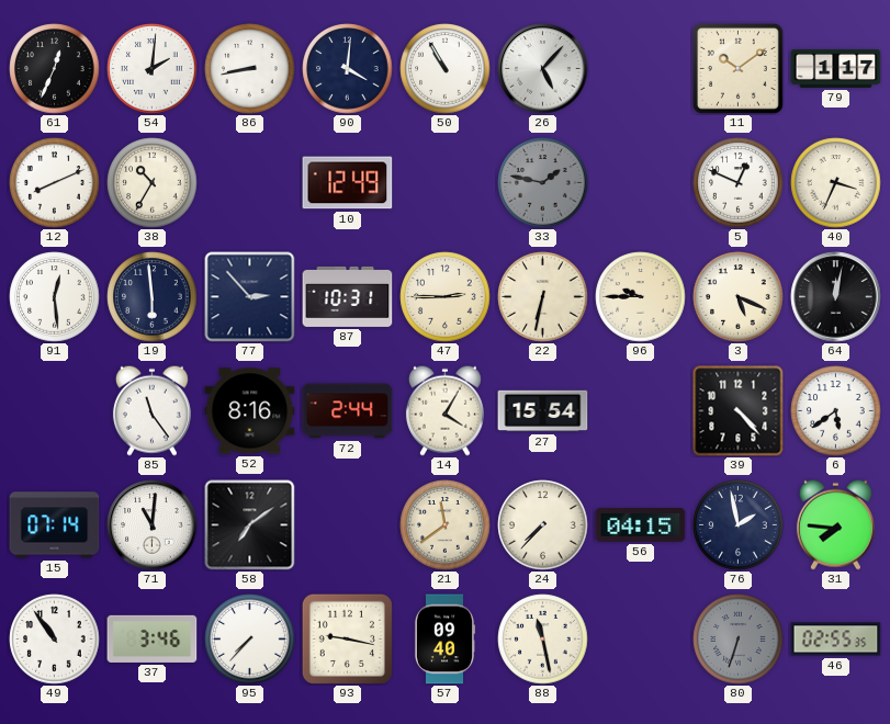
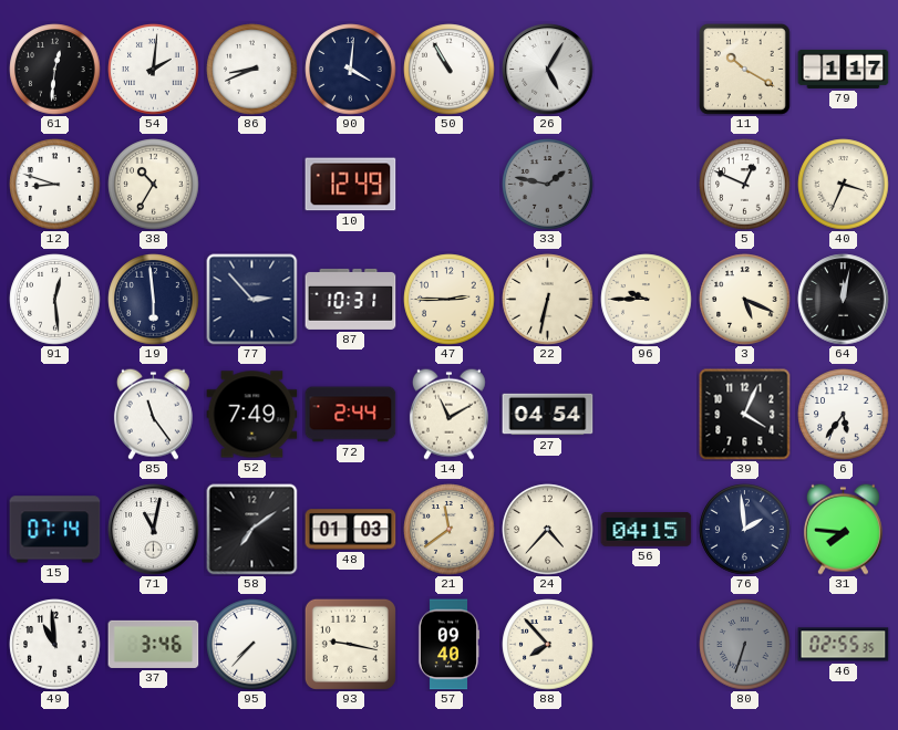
61: 12:34 -> 12:31 (55, 70)
86: 8:43 -> 8:41 (252, 70)
26: 5:07 -> 5:05 (548, 70)
11: 10:09 -> 10:20 (744, 69)
12: 8:11 -> 8:48 (55, 185)
52: 8:16 -> 7:49 (252, 415)
14: 4:05 -> 11:10 (448, 414)
27: 15:54 -> 04:54 (548, 415)
39: 4:23 -> 4:04 (745, 415)
6: 5:39 -> 5:36 (844, 415)
71: 11:01 -> 11:02 (154, 530)
48: none -> 01:03 (351, 530)
24: 7:37 -> 4:37 (548, 530)
76: 1:58 -> 1:59 (745, 530)
49: 10:54 -> 10:59 (55, 645)
88: 11:28 -> 7:53 (548, 645)
